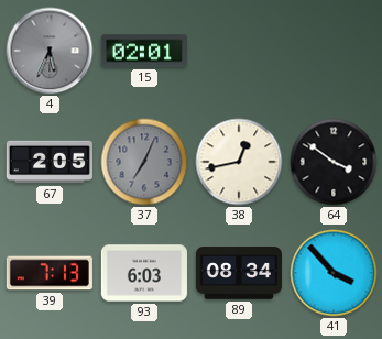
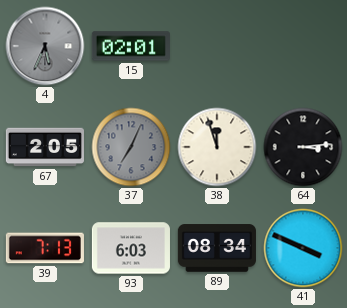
38: 12:43 -> 11:57 (217, 147)
64: 3:51 -> 3:14 (303, 147)
41: 3:53 -> 3:49 (303, 248)
